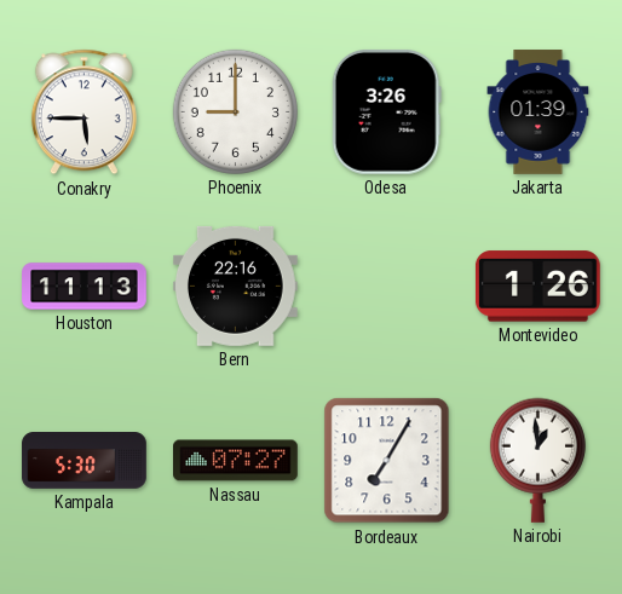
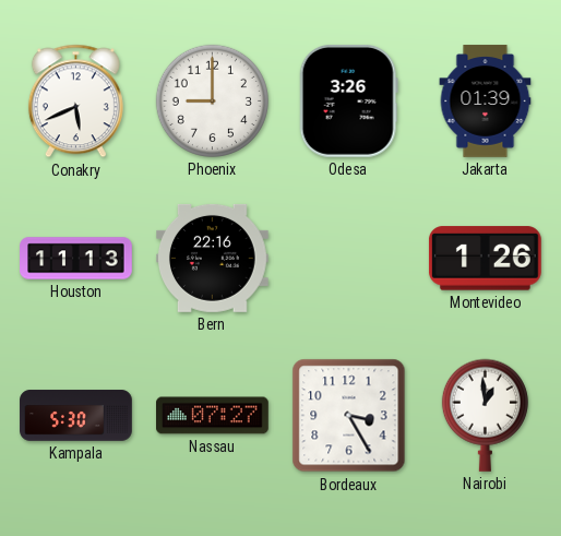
Conakry: 5:45 -> 5:41 (75, 102)
Bordeaux: 7:05 -> 3:25 (349, 416)
